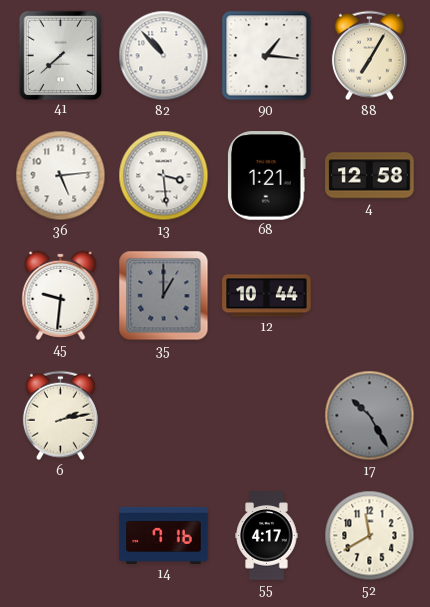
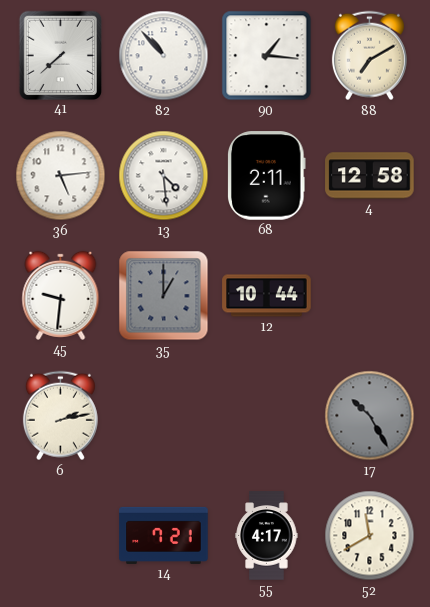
88: 7:05 -> 7:10 (369, 56)
13: 3:29 -> 4:29 (164, 176)
68: 1:21 -> 2:11 (267, 176)
14: 7:16 -> 7:21 (164, 535)
